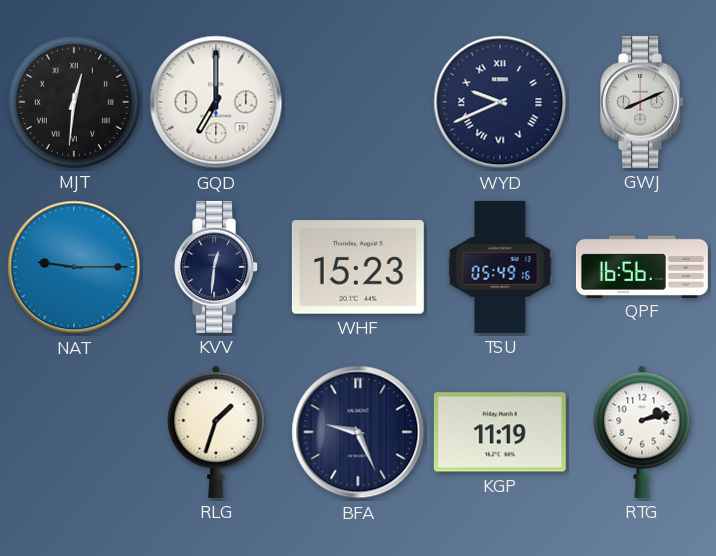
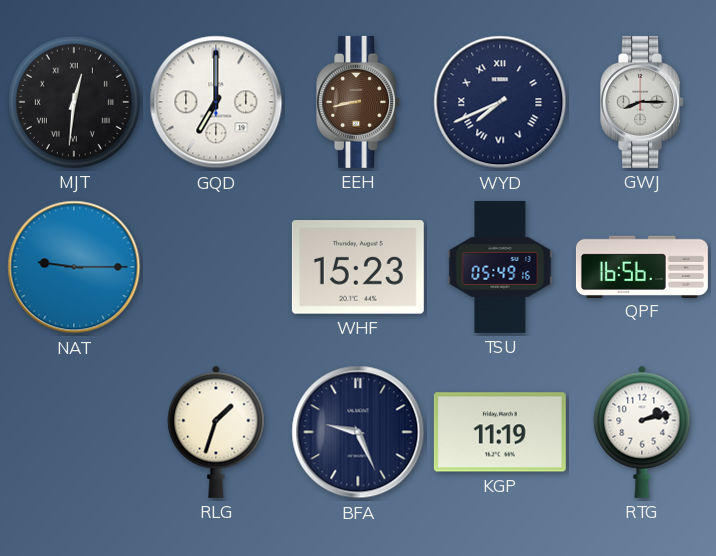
EEH: none -> 8:43 (359, 102)
WYD: 9:41 -> 7:41 (500, 102)
GWJ: 8:11 -> 8:15 (643, 102)
KVV: 12:31 -> none (217, 267)
